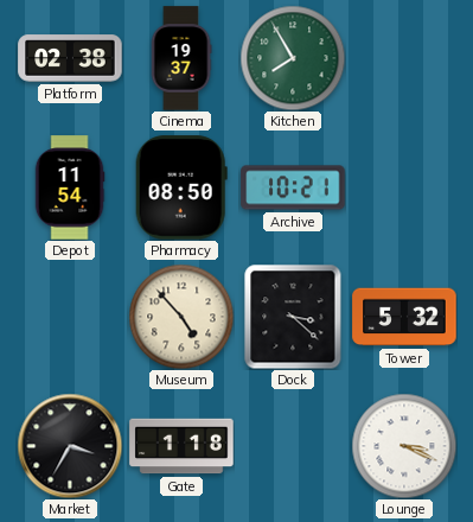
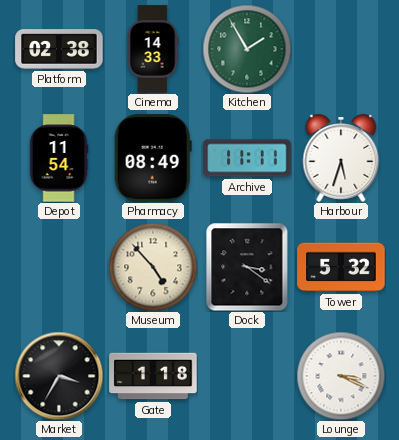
Cinema: 19:37 -> 14:33 (153, 49)
Kitchen: 7:55 -> 1:55 (247, 49)
Pharmacy: 08:50 -> 08:49 (153, 158)
Archive: 10:21 -> 11:11 (247, 158)
Harbour: none -> 5:33 (341, 159)
Dock: 3:22 -> 3:21 (247, 267)
